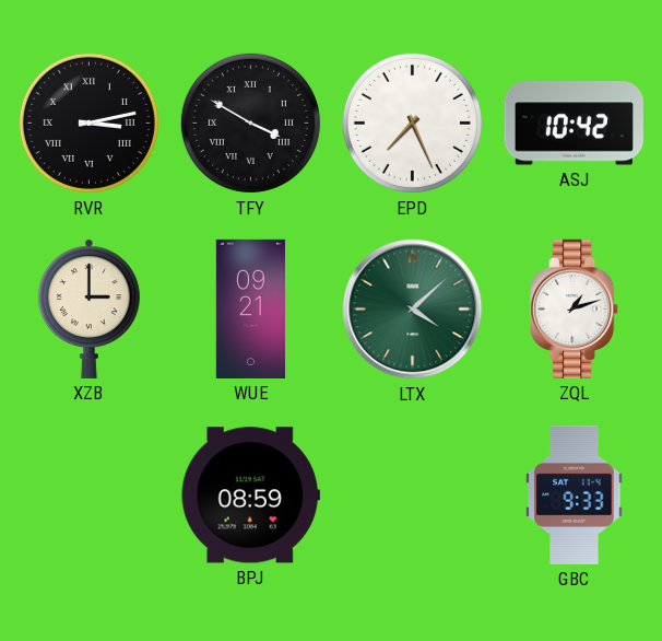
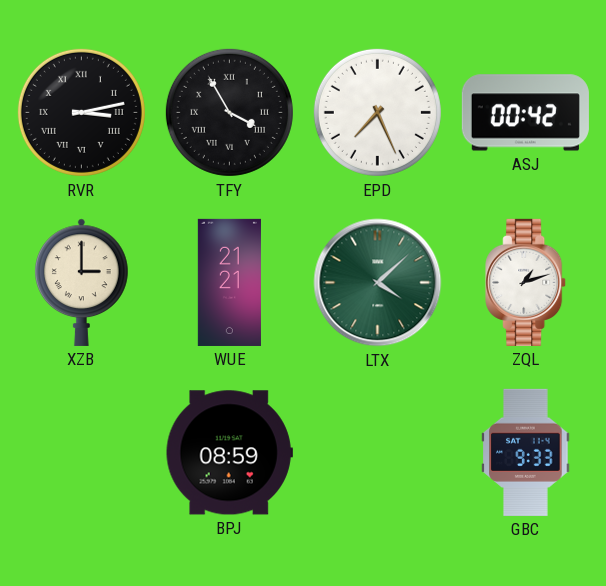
TFY: 3:50 -> 3:55 (229, 112)
ASJ: 10:42 -> 00:42 (525, 113)
WUE: 09:21 -> 21:21 (229, 282)
